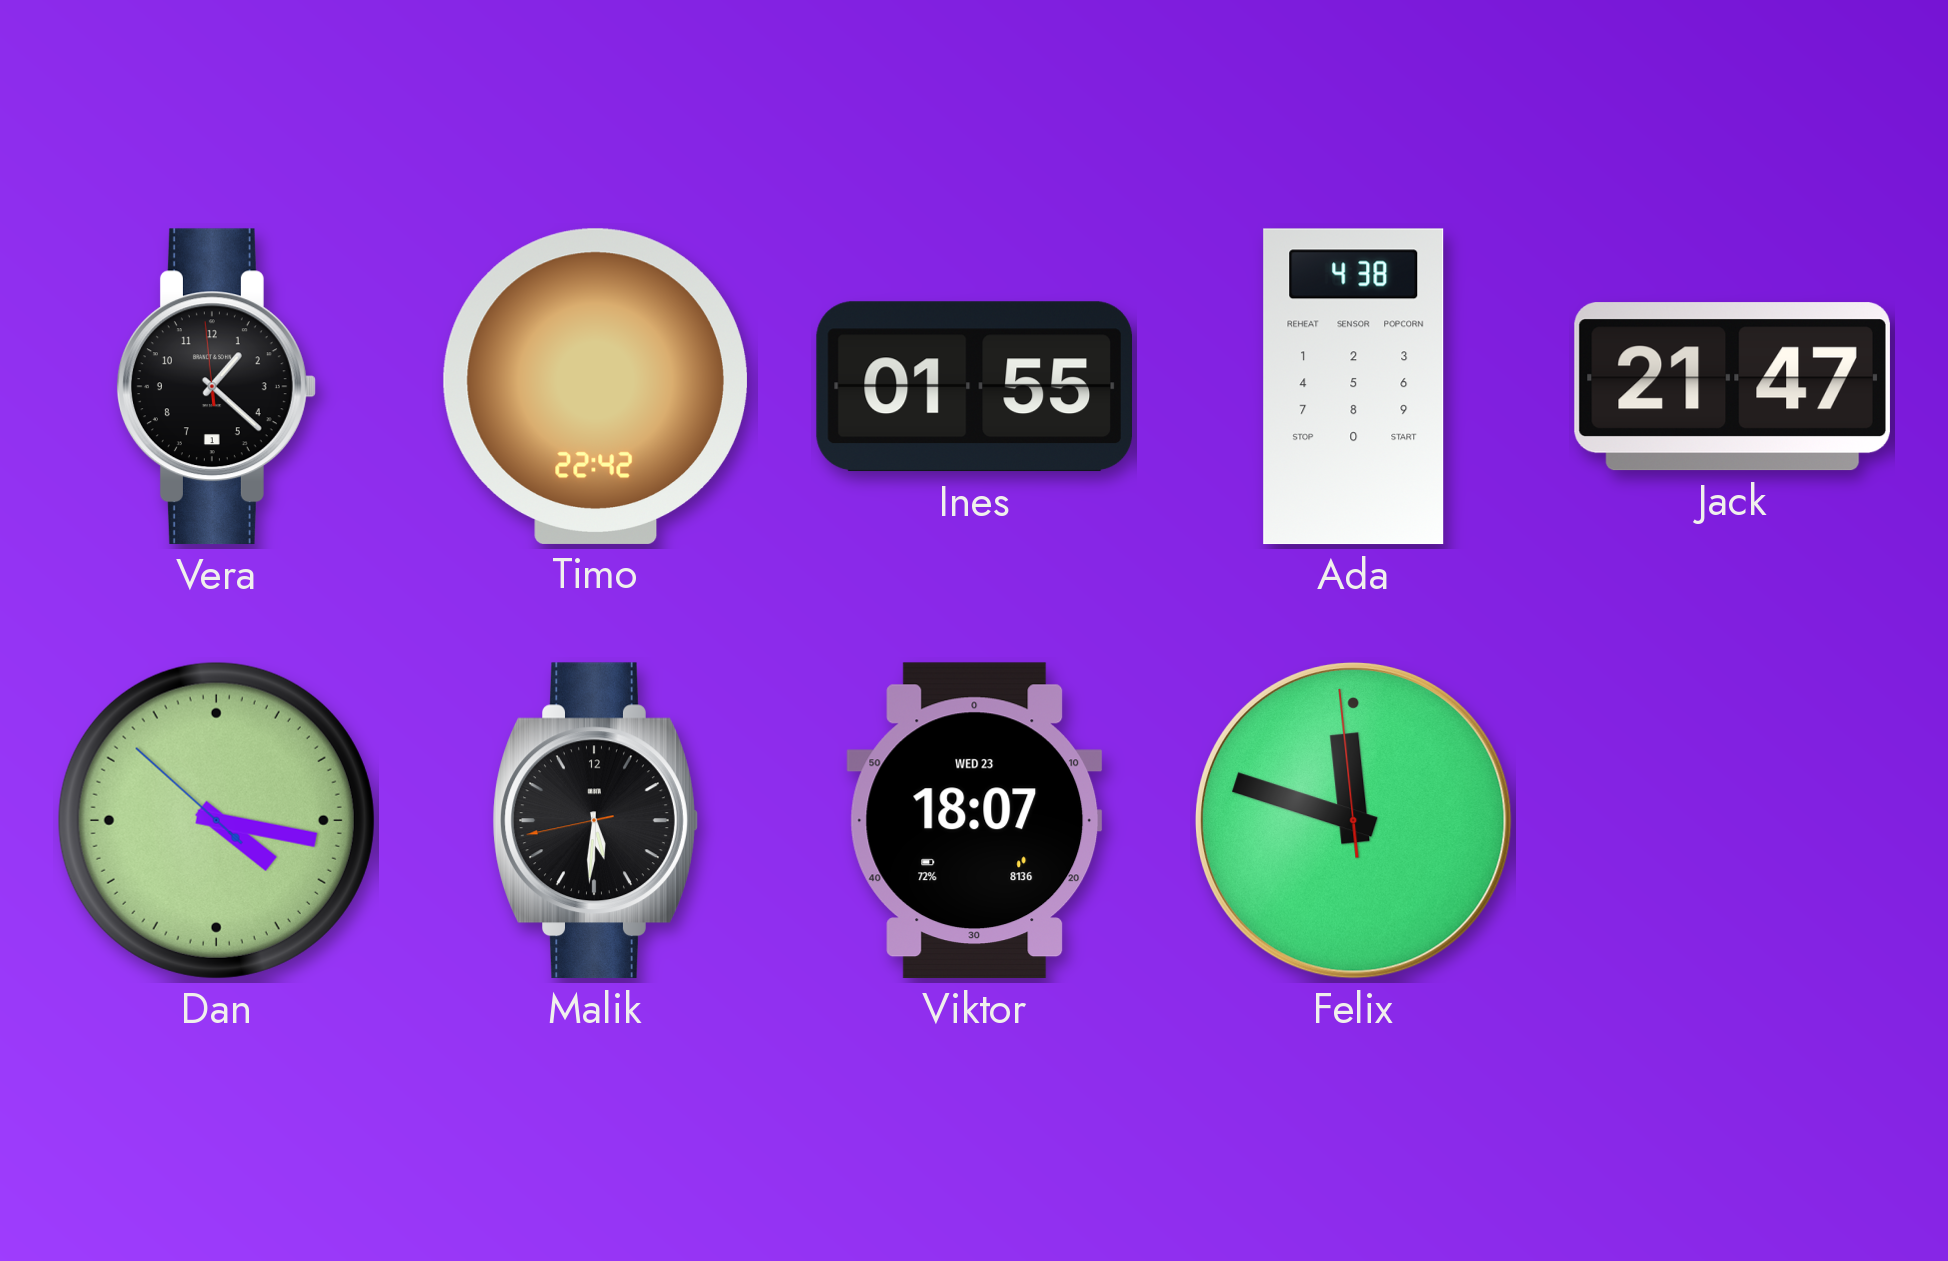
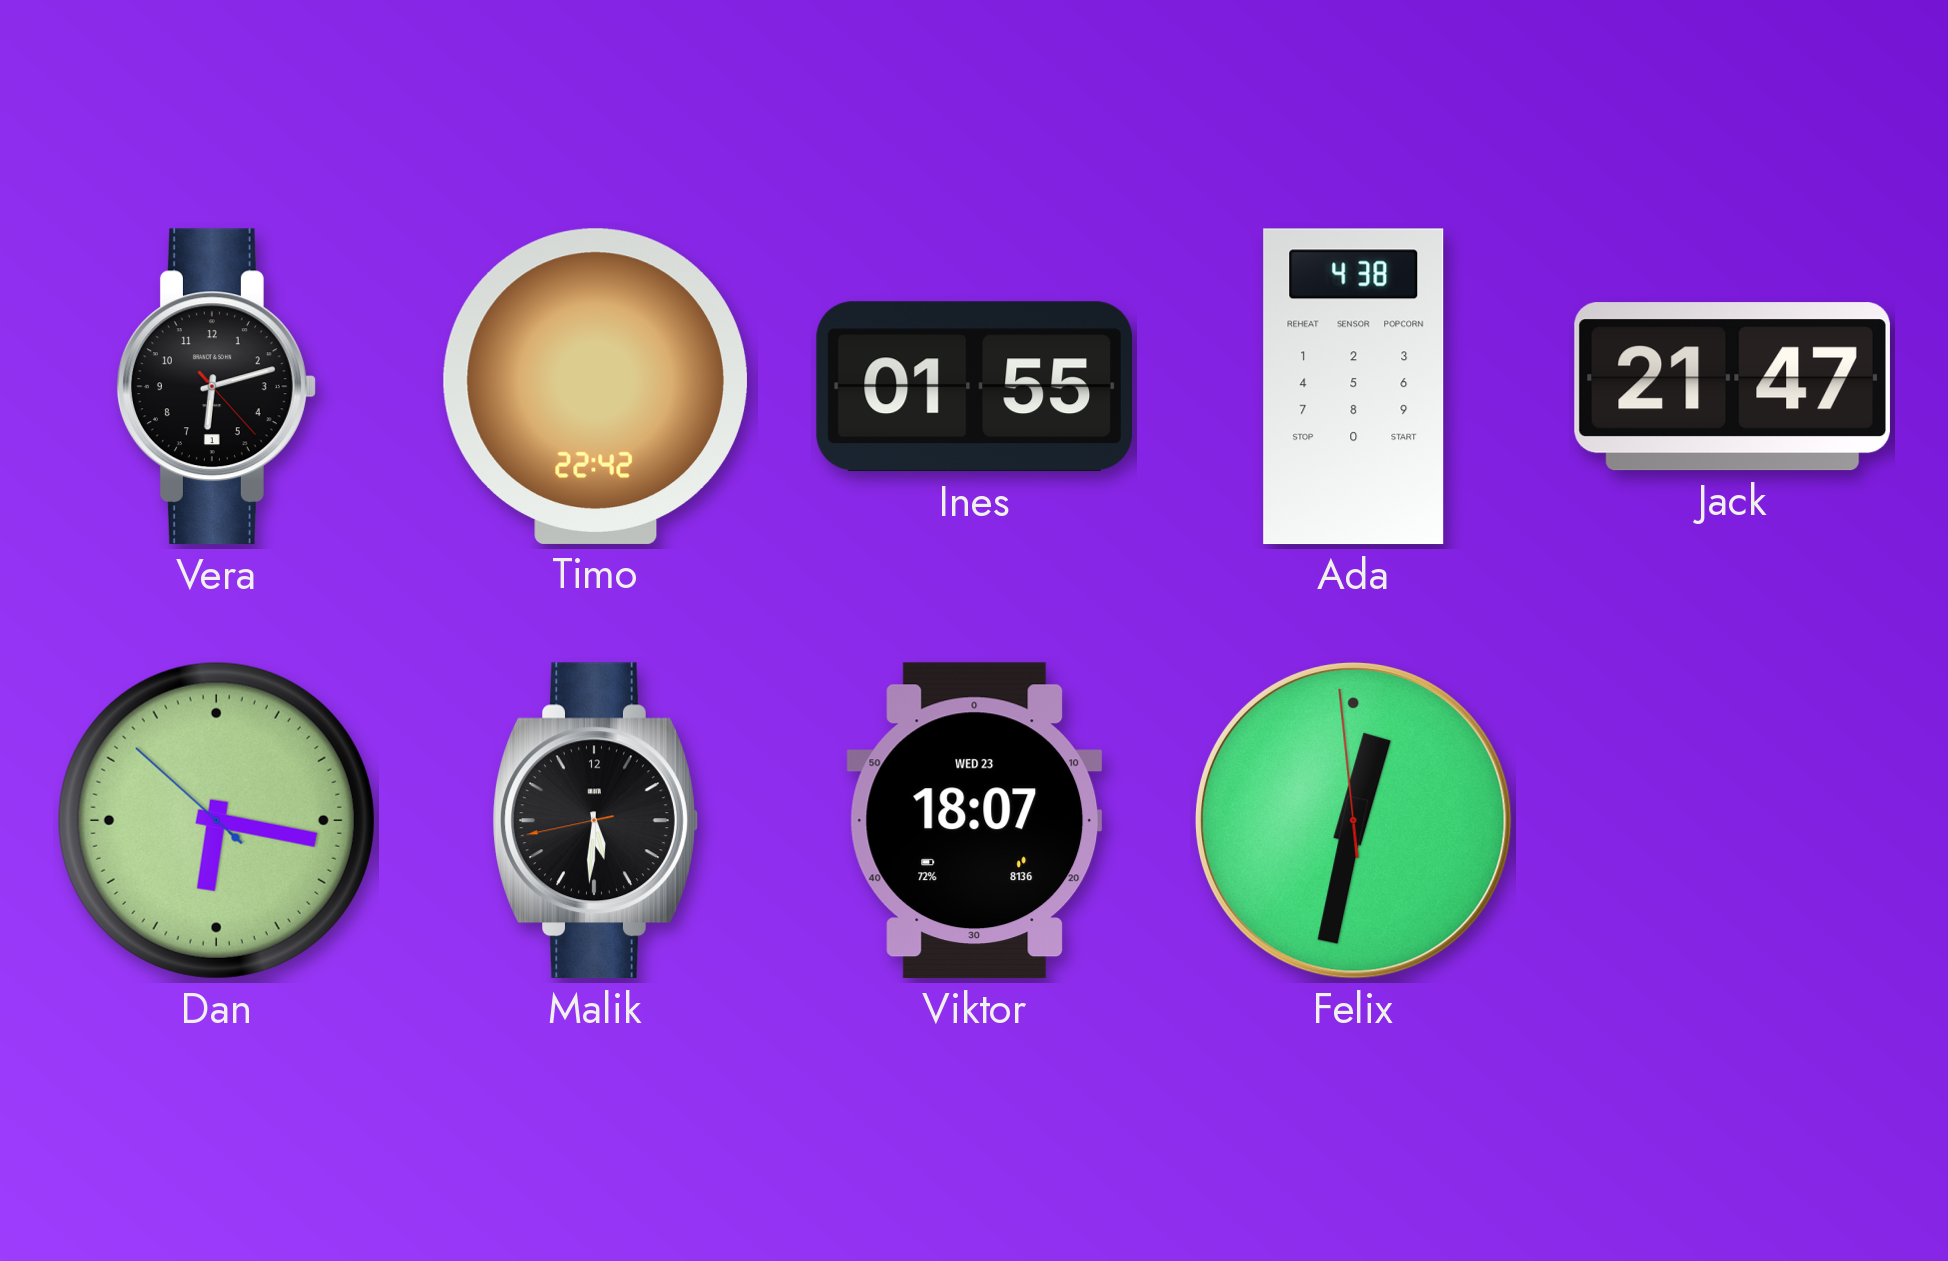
Vera: 1:21 -> 6:12 (216, 387)
Dan: 4:16 -> 6:16 (216, 820)
Felix: 11:47 -> 12:31 (1353, 820)
